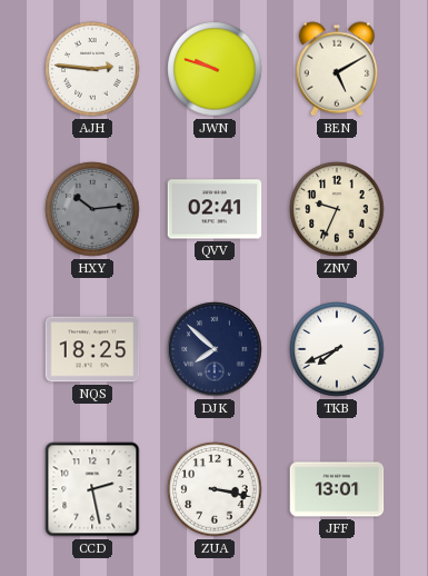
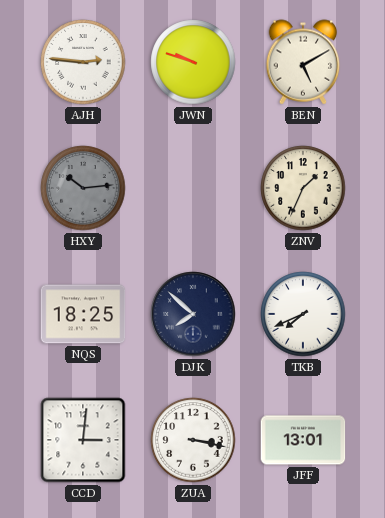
QVV: 02:41 -> none (215, 209)
ZNV: 9:34 -> 1:34 (303, 188)
CCD: 2:28 -> 3:01 (83, 440)
